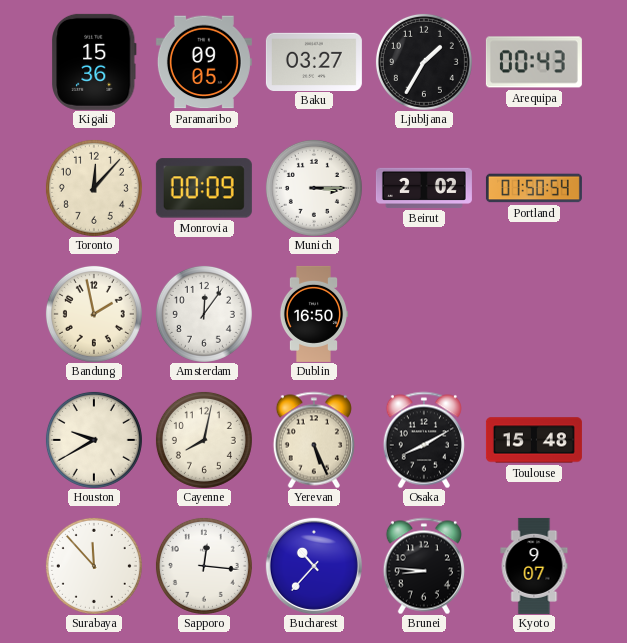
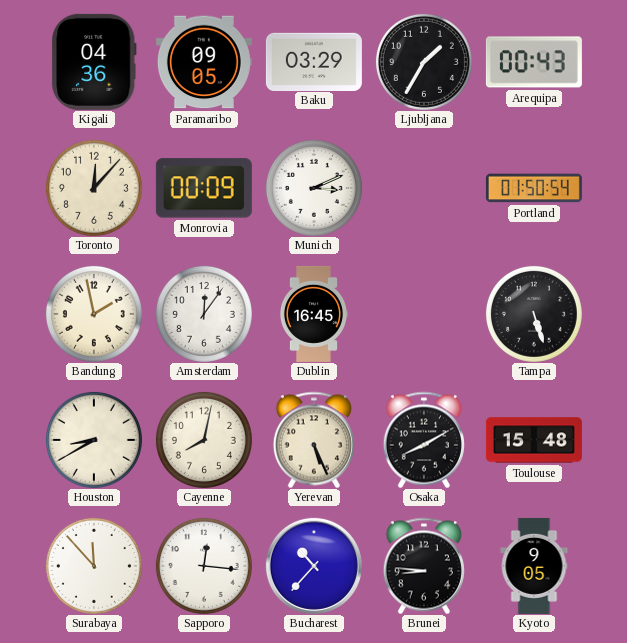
Kigali: 15:36 -> 04:36 (95, 62)
Baku: 03:27 -> 03:29 (314, 61)
Munich: 3:15 -> 3:11 (314, 188)
Beirut: 2:02 -> none (424, 188)
Dublin: 16:50 -> 16:45 (313, 314)
Tampa: none -> 5:27 (534, 314)
Houston: 9:40 -> 8:40 (94, 440)
Kyoto: 9:07 -> 9:05 (534, 566)
